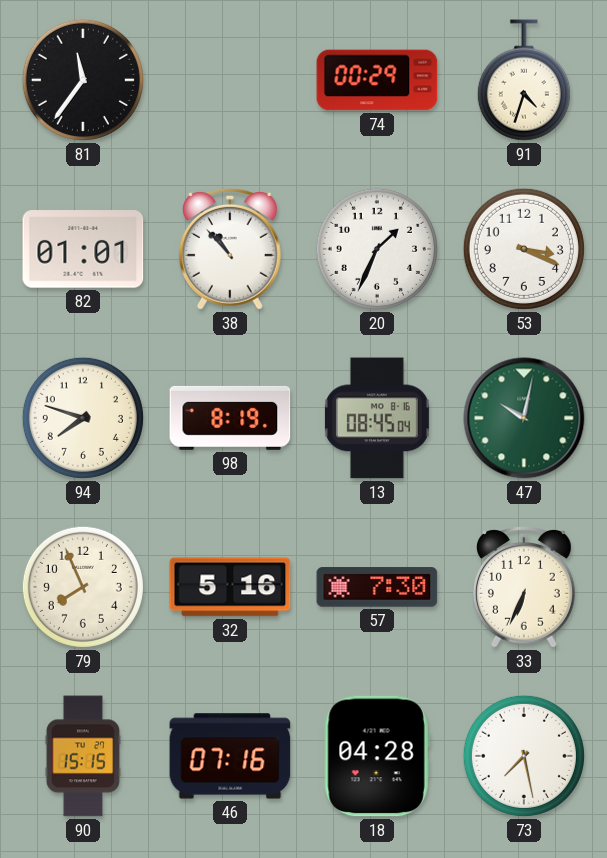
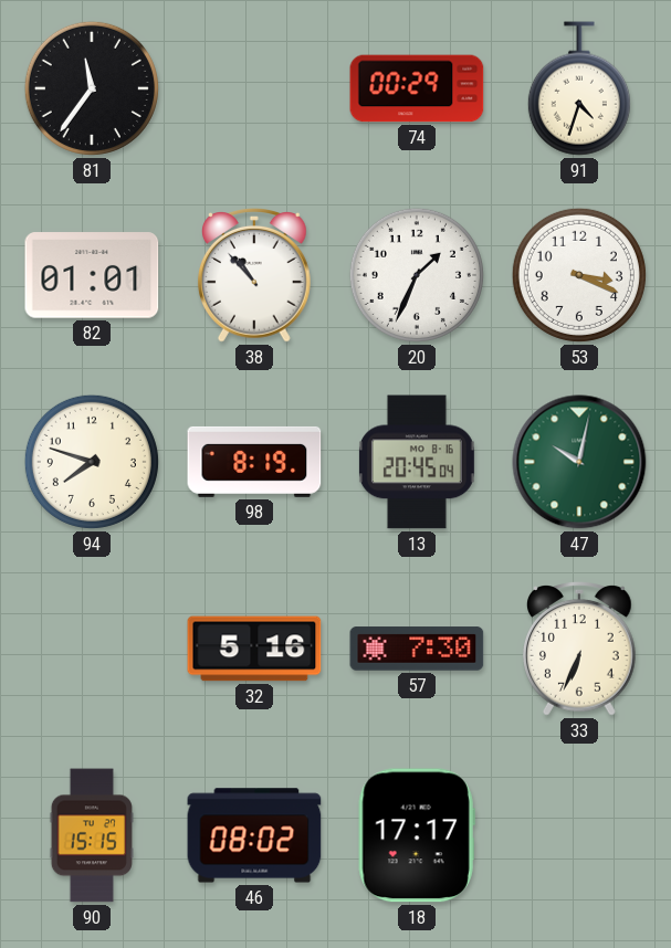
13: 08:45 -> 20:45 (417, 462)
79: 7:56 -> none (83, 587)
46: 07:16 -> 08:02 (254, 835)
18: 04:28 -> 17:17 (417, 835)
73: 7:28 -> none (524, 756)
